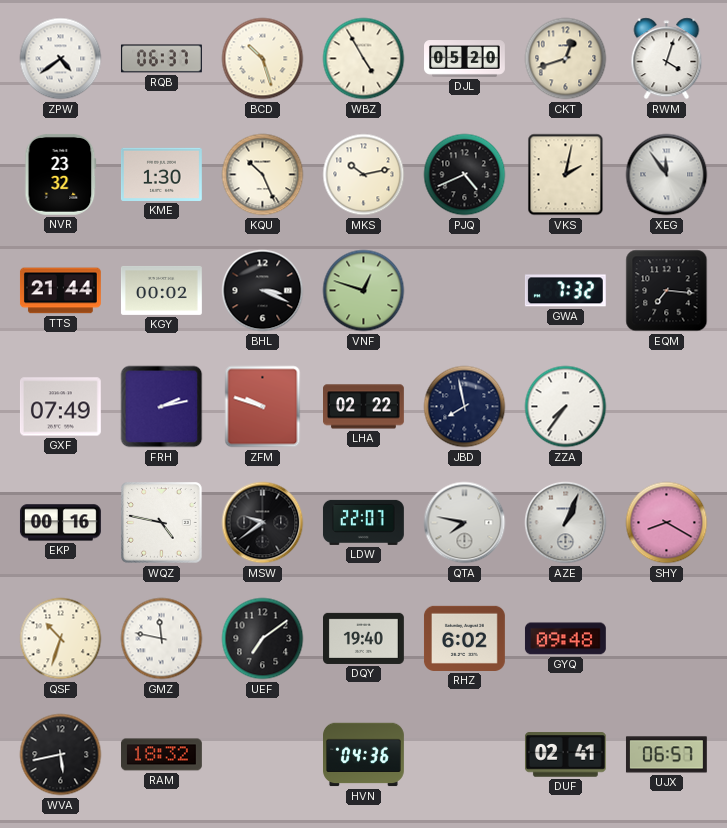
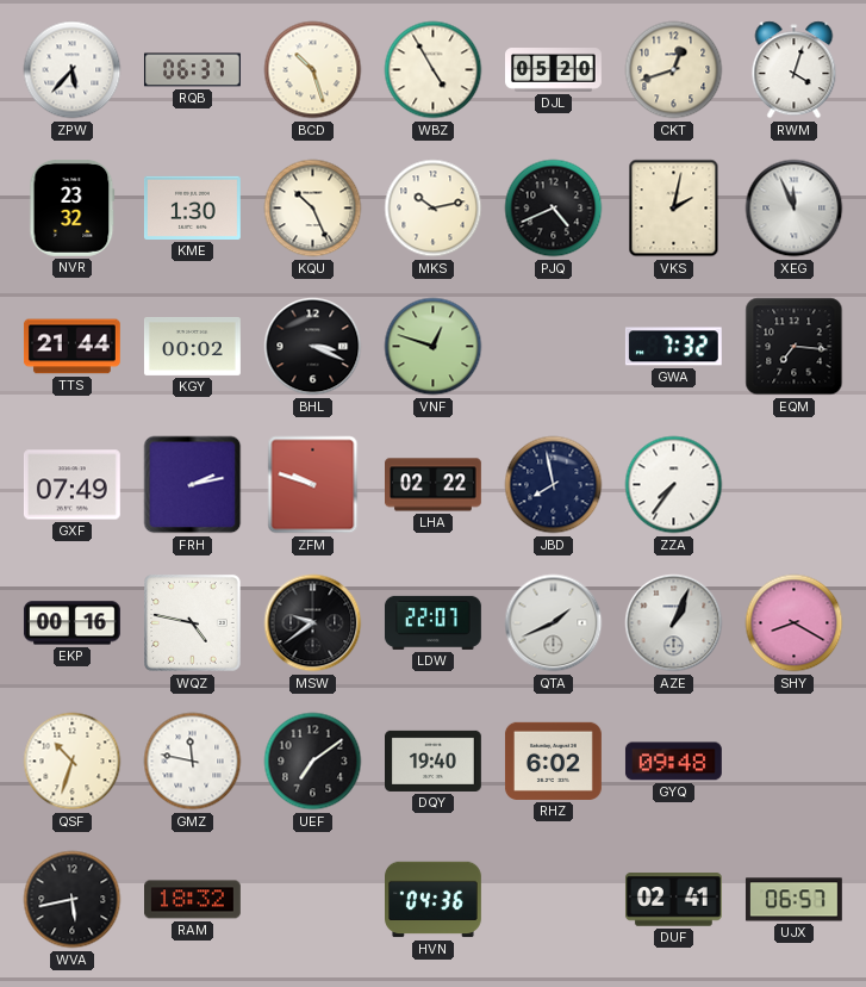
ZPW: 4:39 -> 5:37 (73, 70)
XEG: 11:54 -> 11:56 (795, 209)
QTA: 7:47 -> 1:41 (554, 623)
